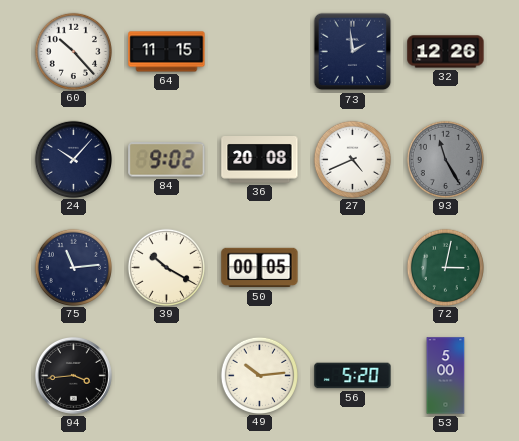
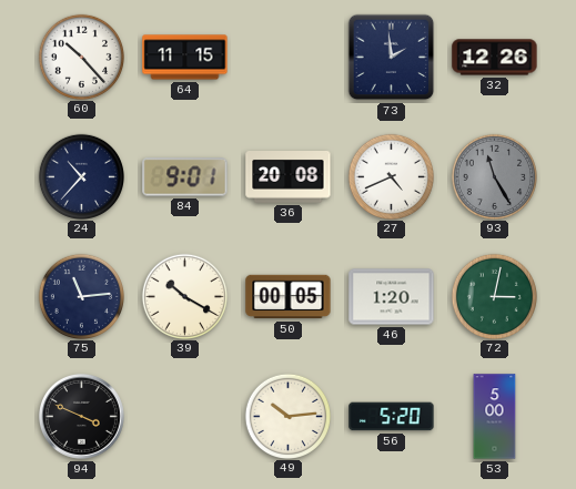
24: 10:07 -> 10:37 (81, 176)
84: 9:02 -> 9:01 (185, 177)
46: none -> 1:20 (392, 297)
94: 3:44 -> 3:49 (81, 416)
